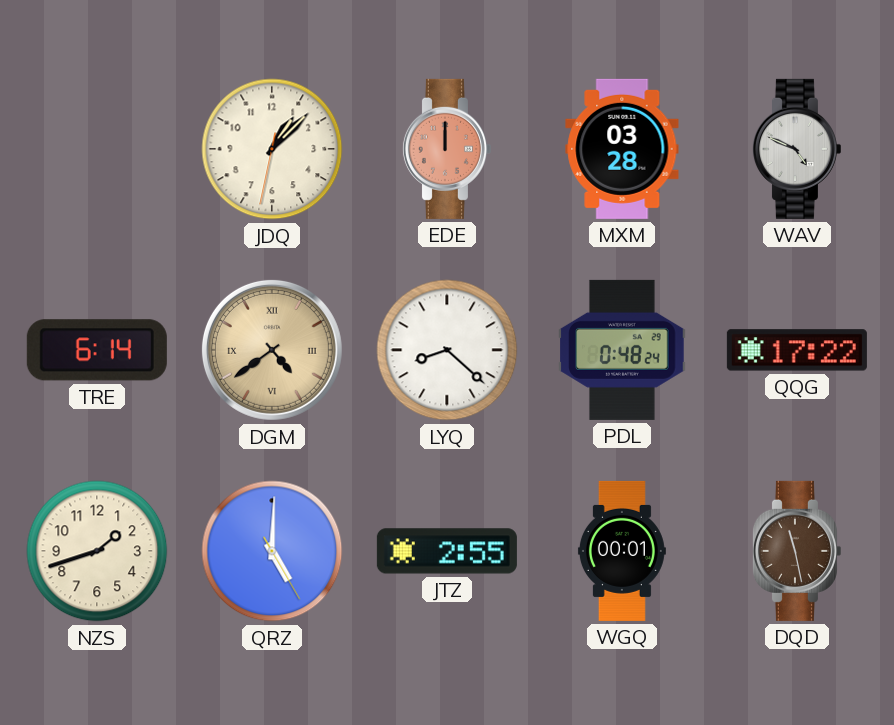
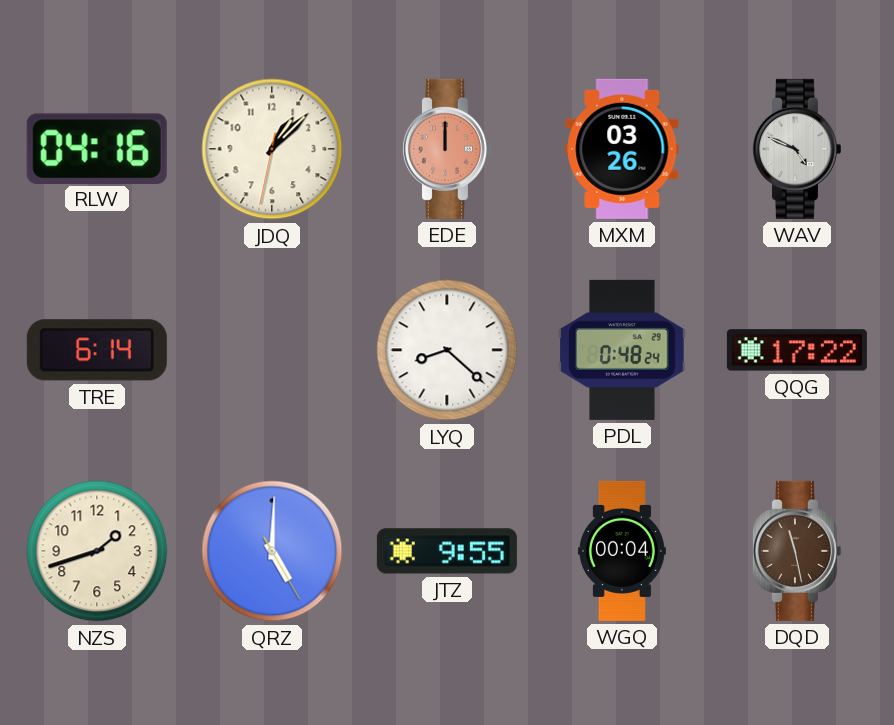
RLW: none -> 04:16 (97, 148)
MXM: 03:28 -> 03:26 (622, 149)
DGM: 4:39 -> none (272, 350)
JTZ: 2:55 -> 9:55 (447, 551)
WGQ: 00:01 -> 00:04 (622, 551)
